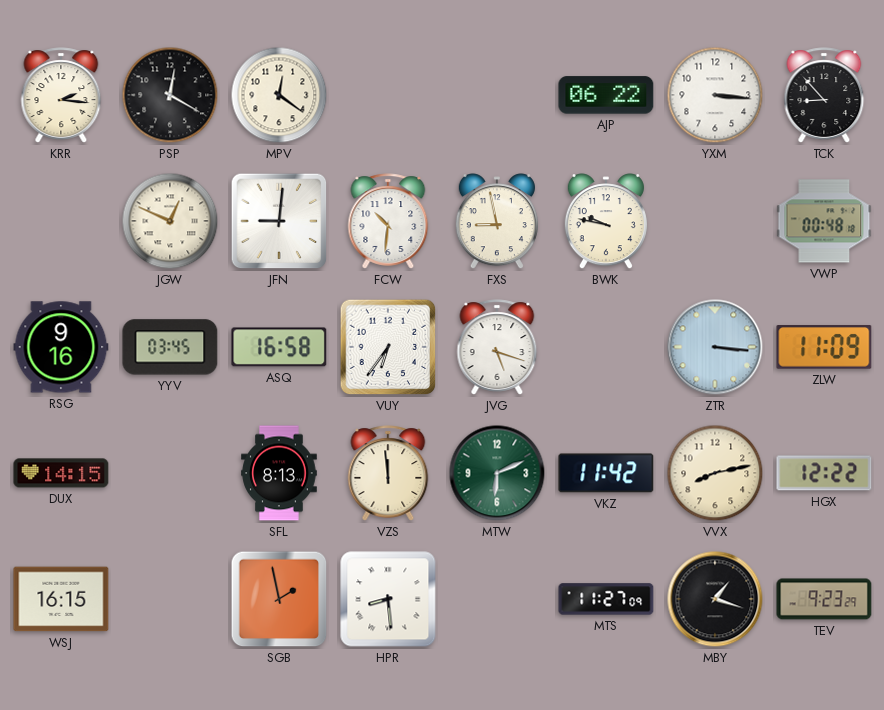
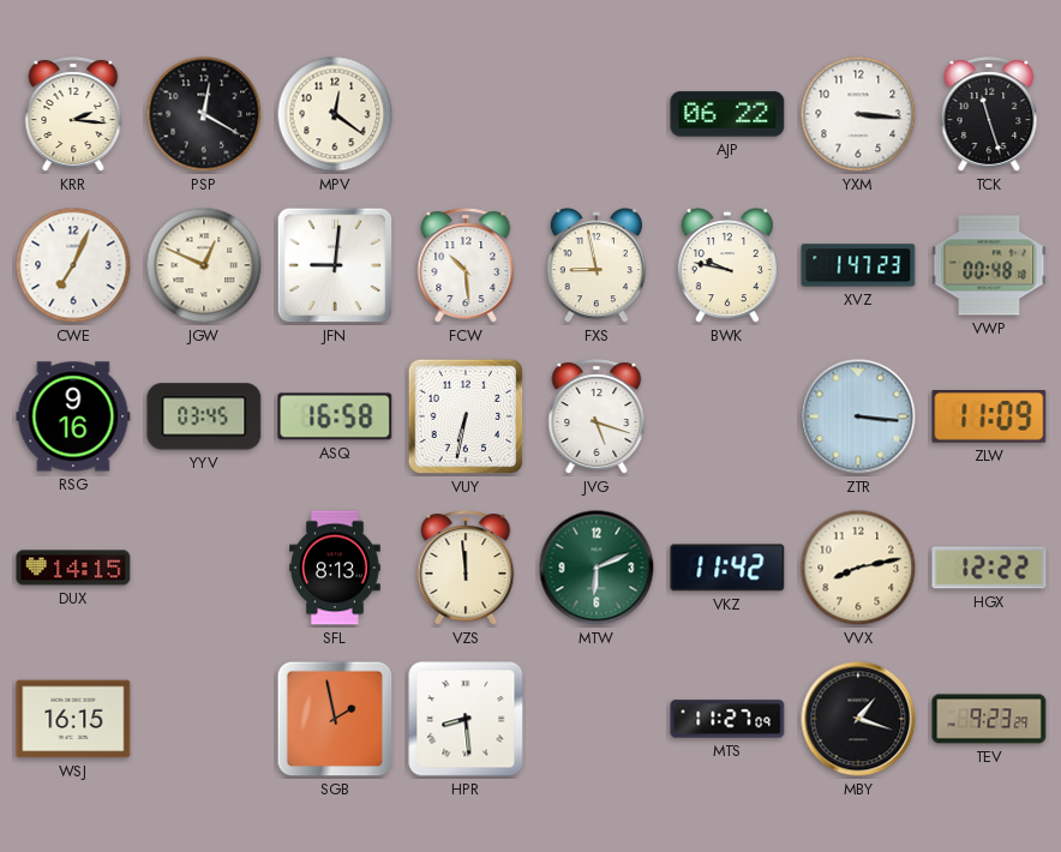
TCK: 8:53 -> 11:27 (989, 114)
CWE: none -> 7:04 (73, 265)
FCW: 10:31 -> 10:29 (466, 265)
XVZ: none -> 1:47 (858, 265)
VUY: 6:36 -> 6:32 (466, 416)
